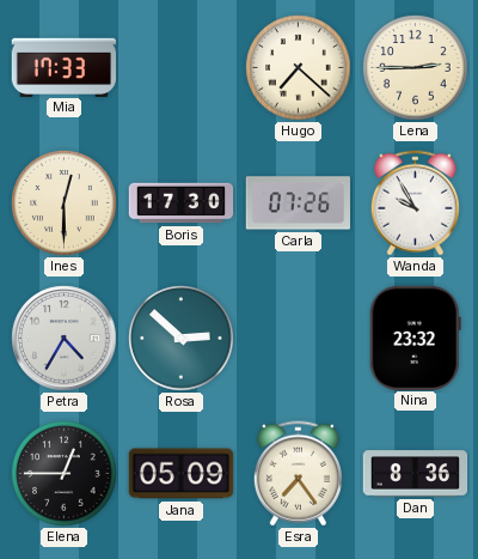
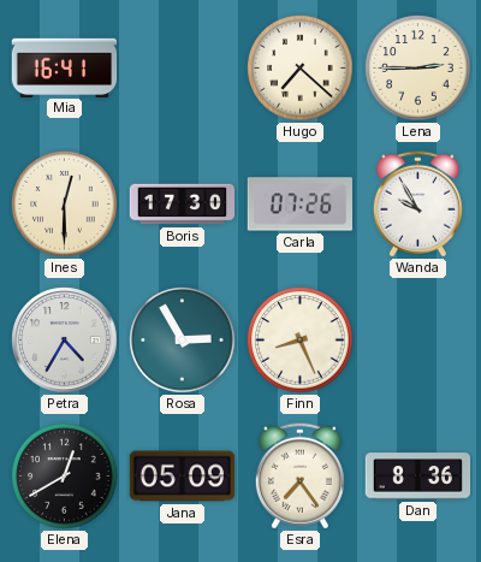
Mia: 17:33 -> 16:41 (65, 67)
Rosa: 2:52 -> 2:55 (183, 341)
Finn: none -> 8:26 (301, 341)
Nina: 23:32 -> none (415, 338)
Elena: 12:45 -> 12:40 (65, 477)
